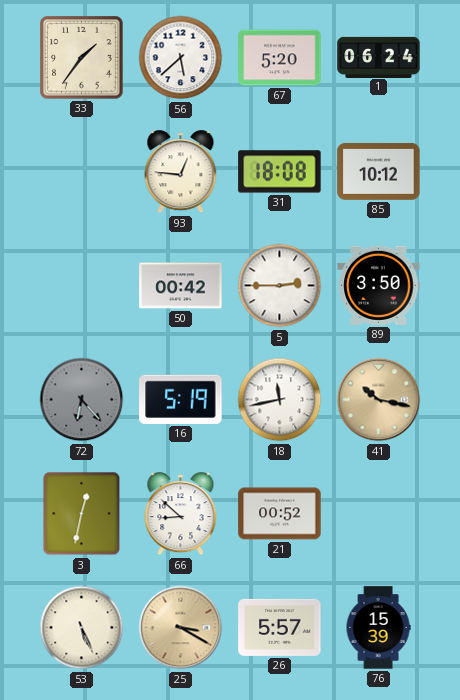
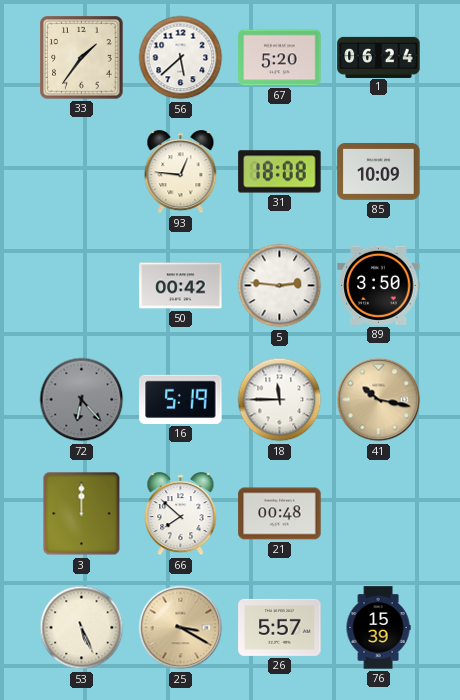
85: 10:12 -> 10:09 (379, 172)
5: 2:45 -> 2:46 (280, 286)
18: 11:43 -> 11:45 (280, 400)
3: 12:32 -> 12:00 (82, 514)
66: 8:52 -> 7:52 (181, 514)
21: 00:52 -> 00:48 (280, 514)
